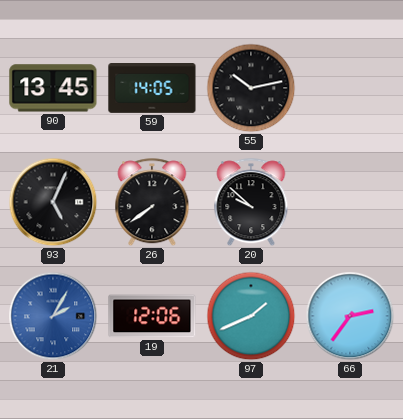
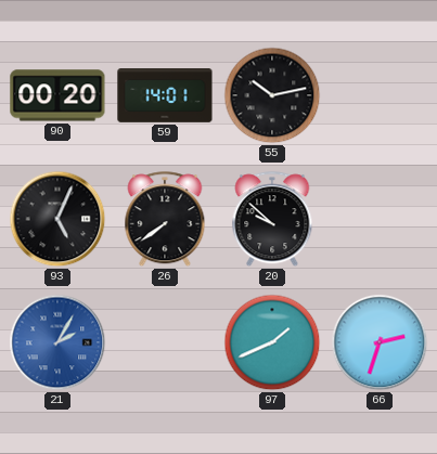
90: 13:45 -> 00:20 (57, 95)
59: 14:05 -> 14:01 (165, 96)
19: 12:06 -> none (152, 316)
66: 2:36 -> 2:33 (380, 342)
